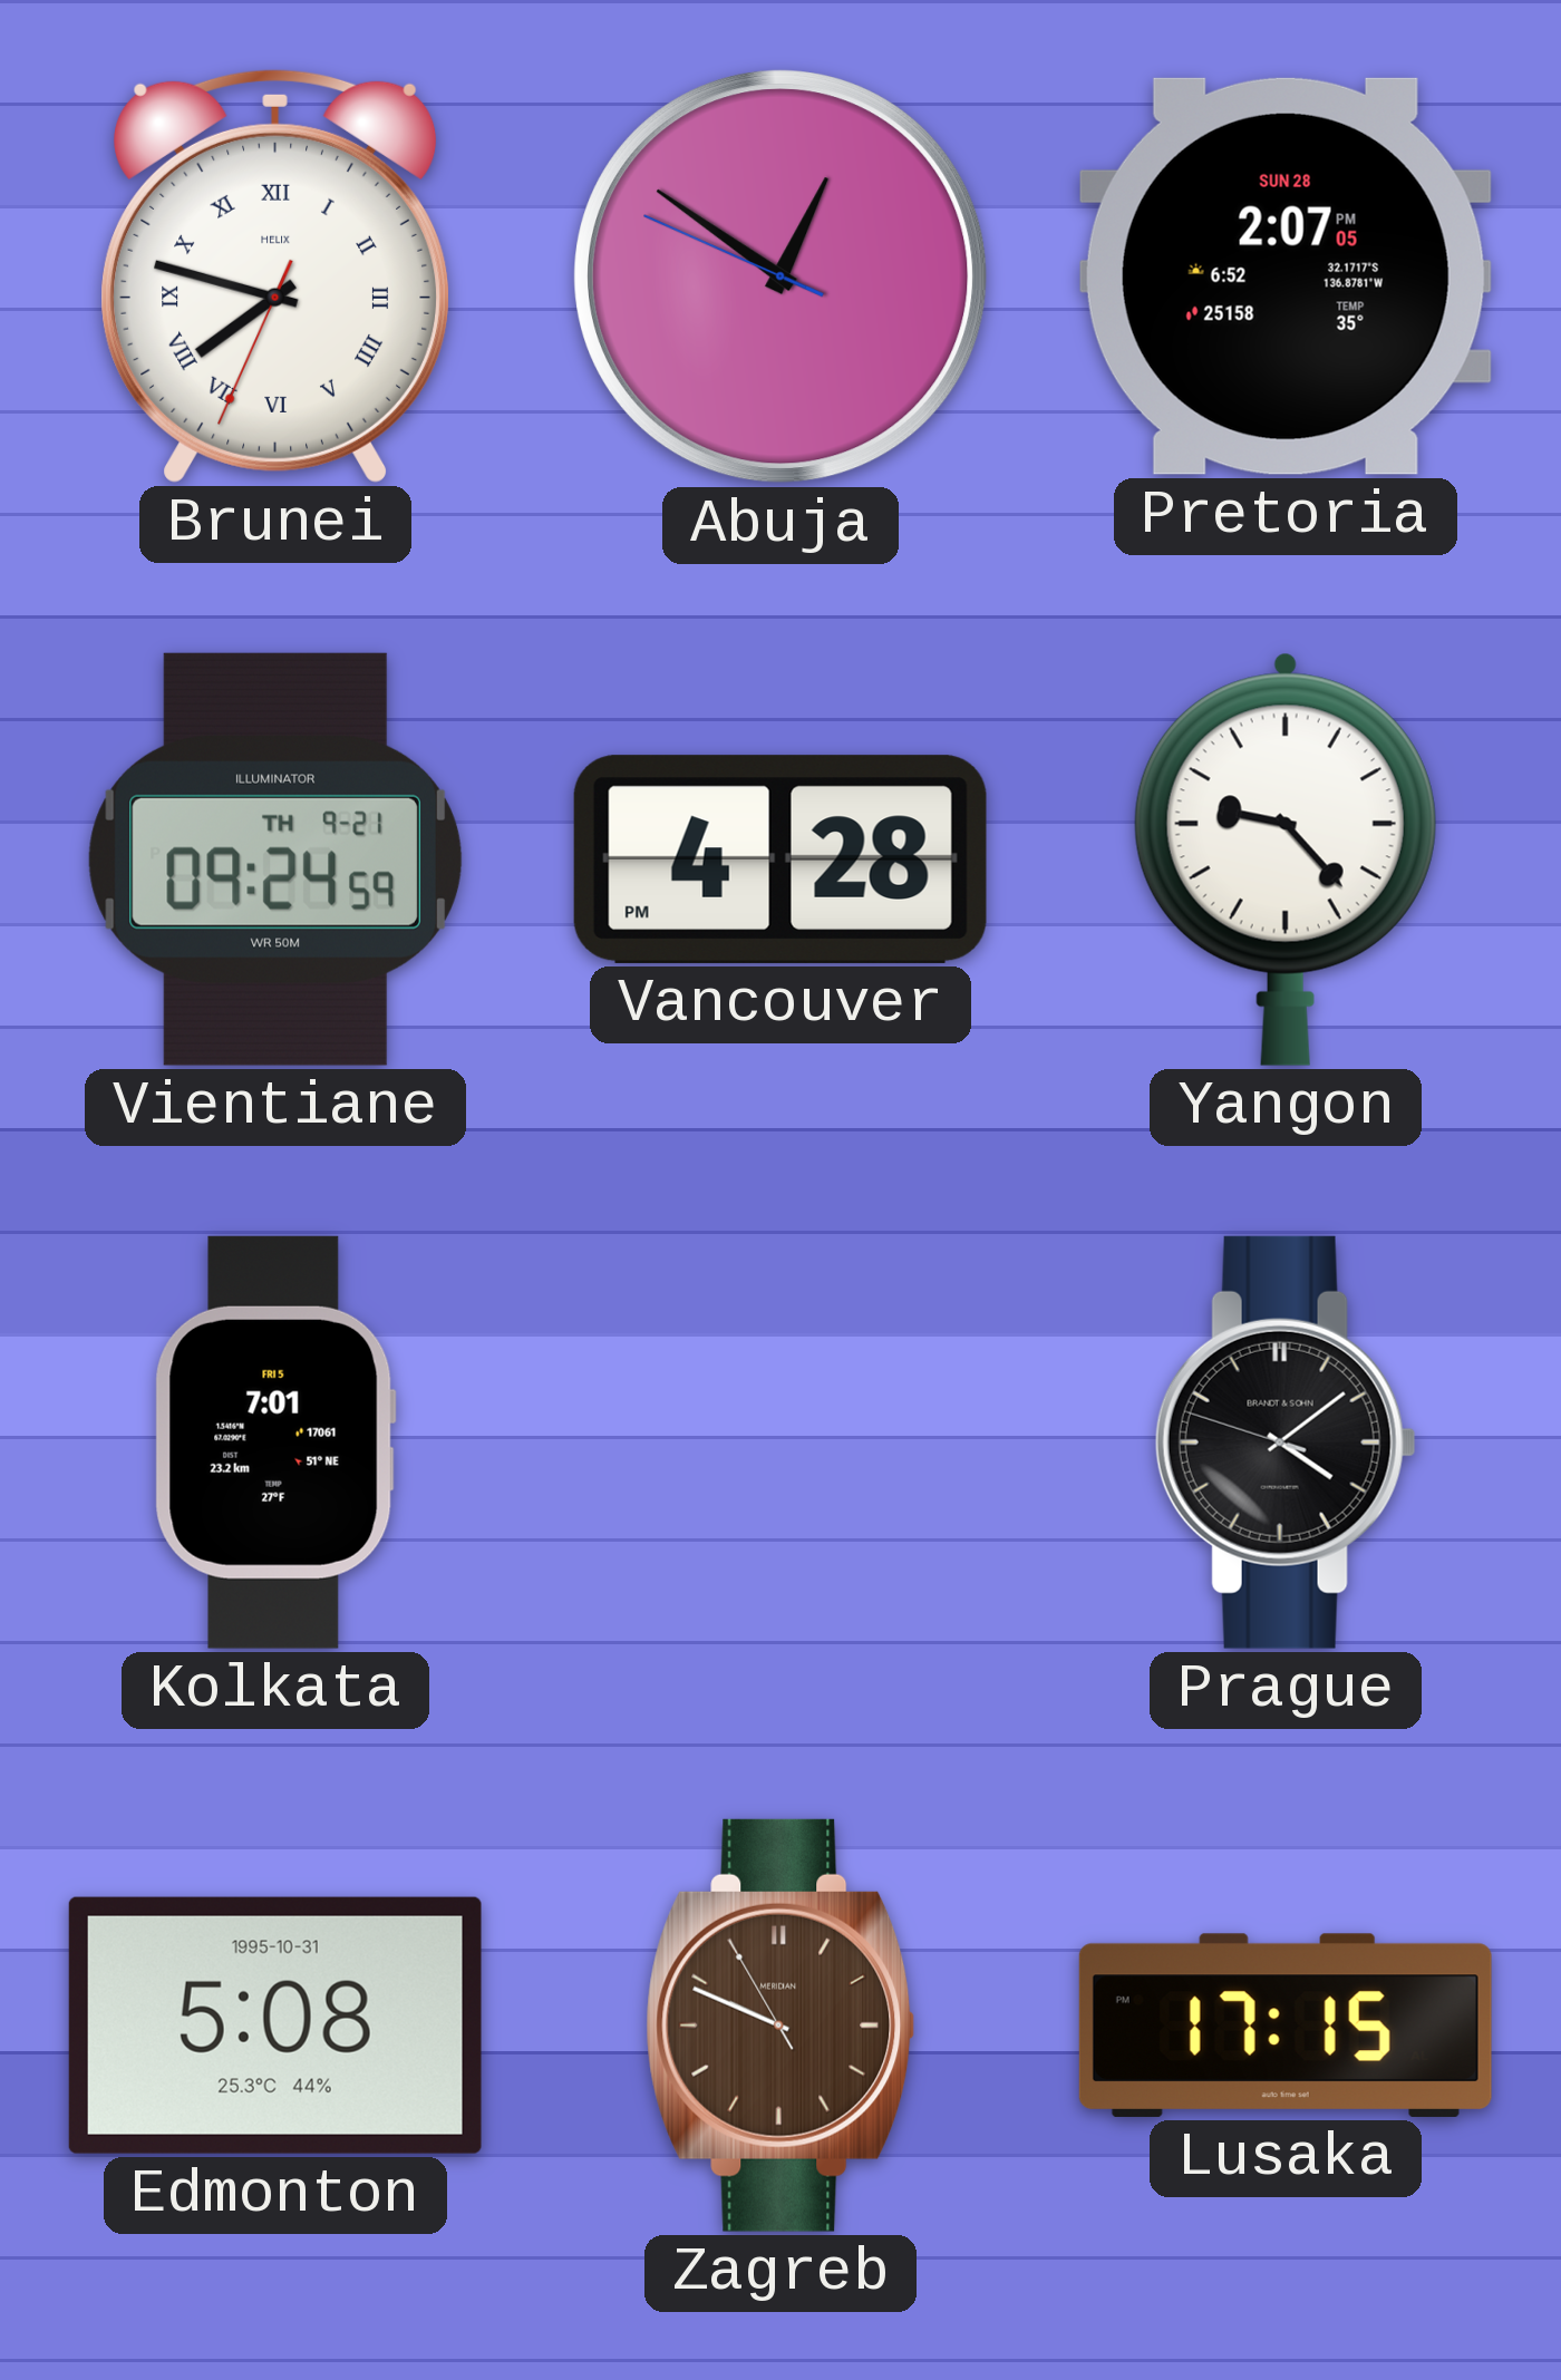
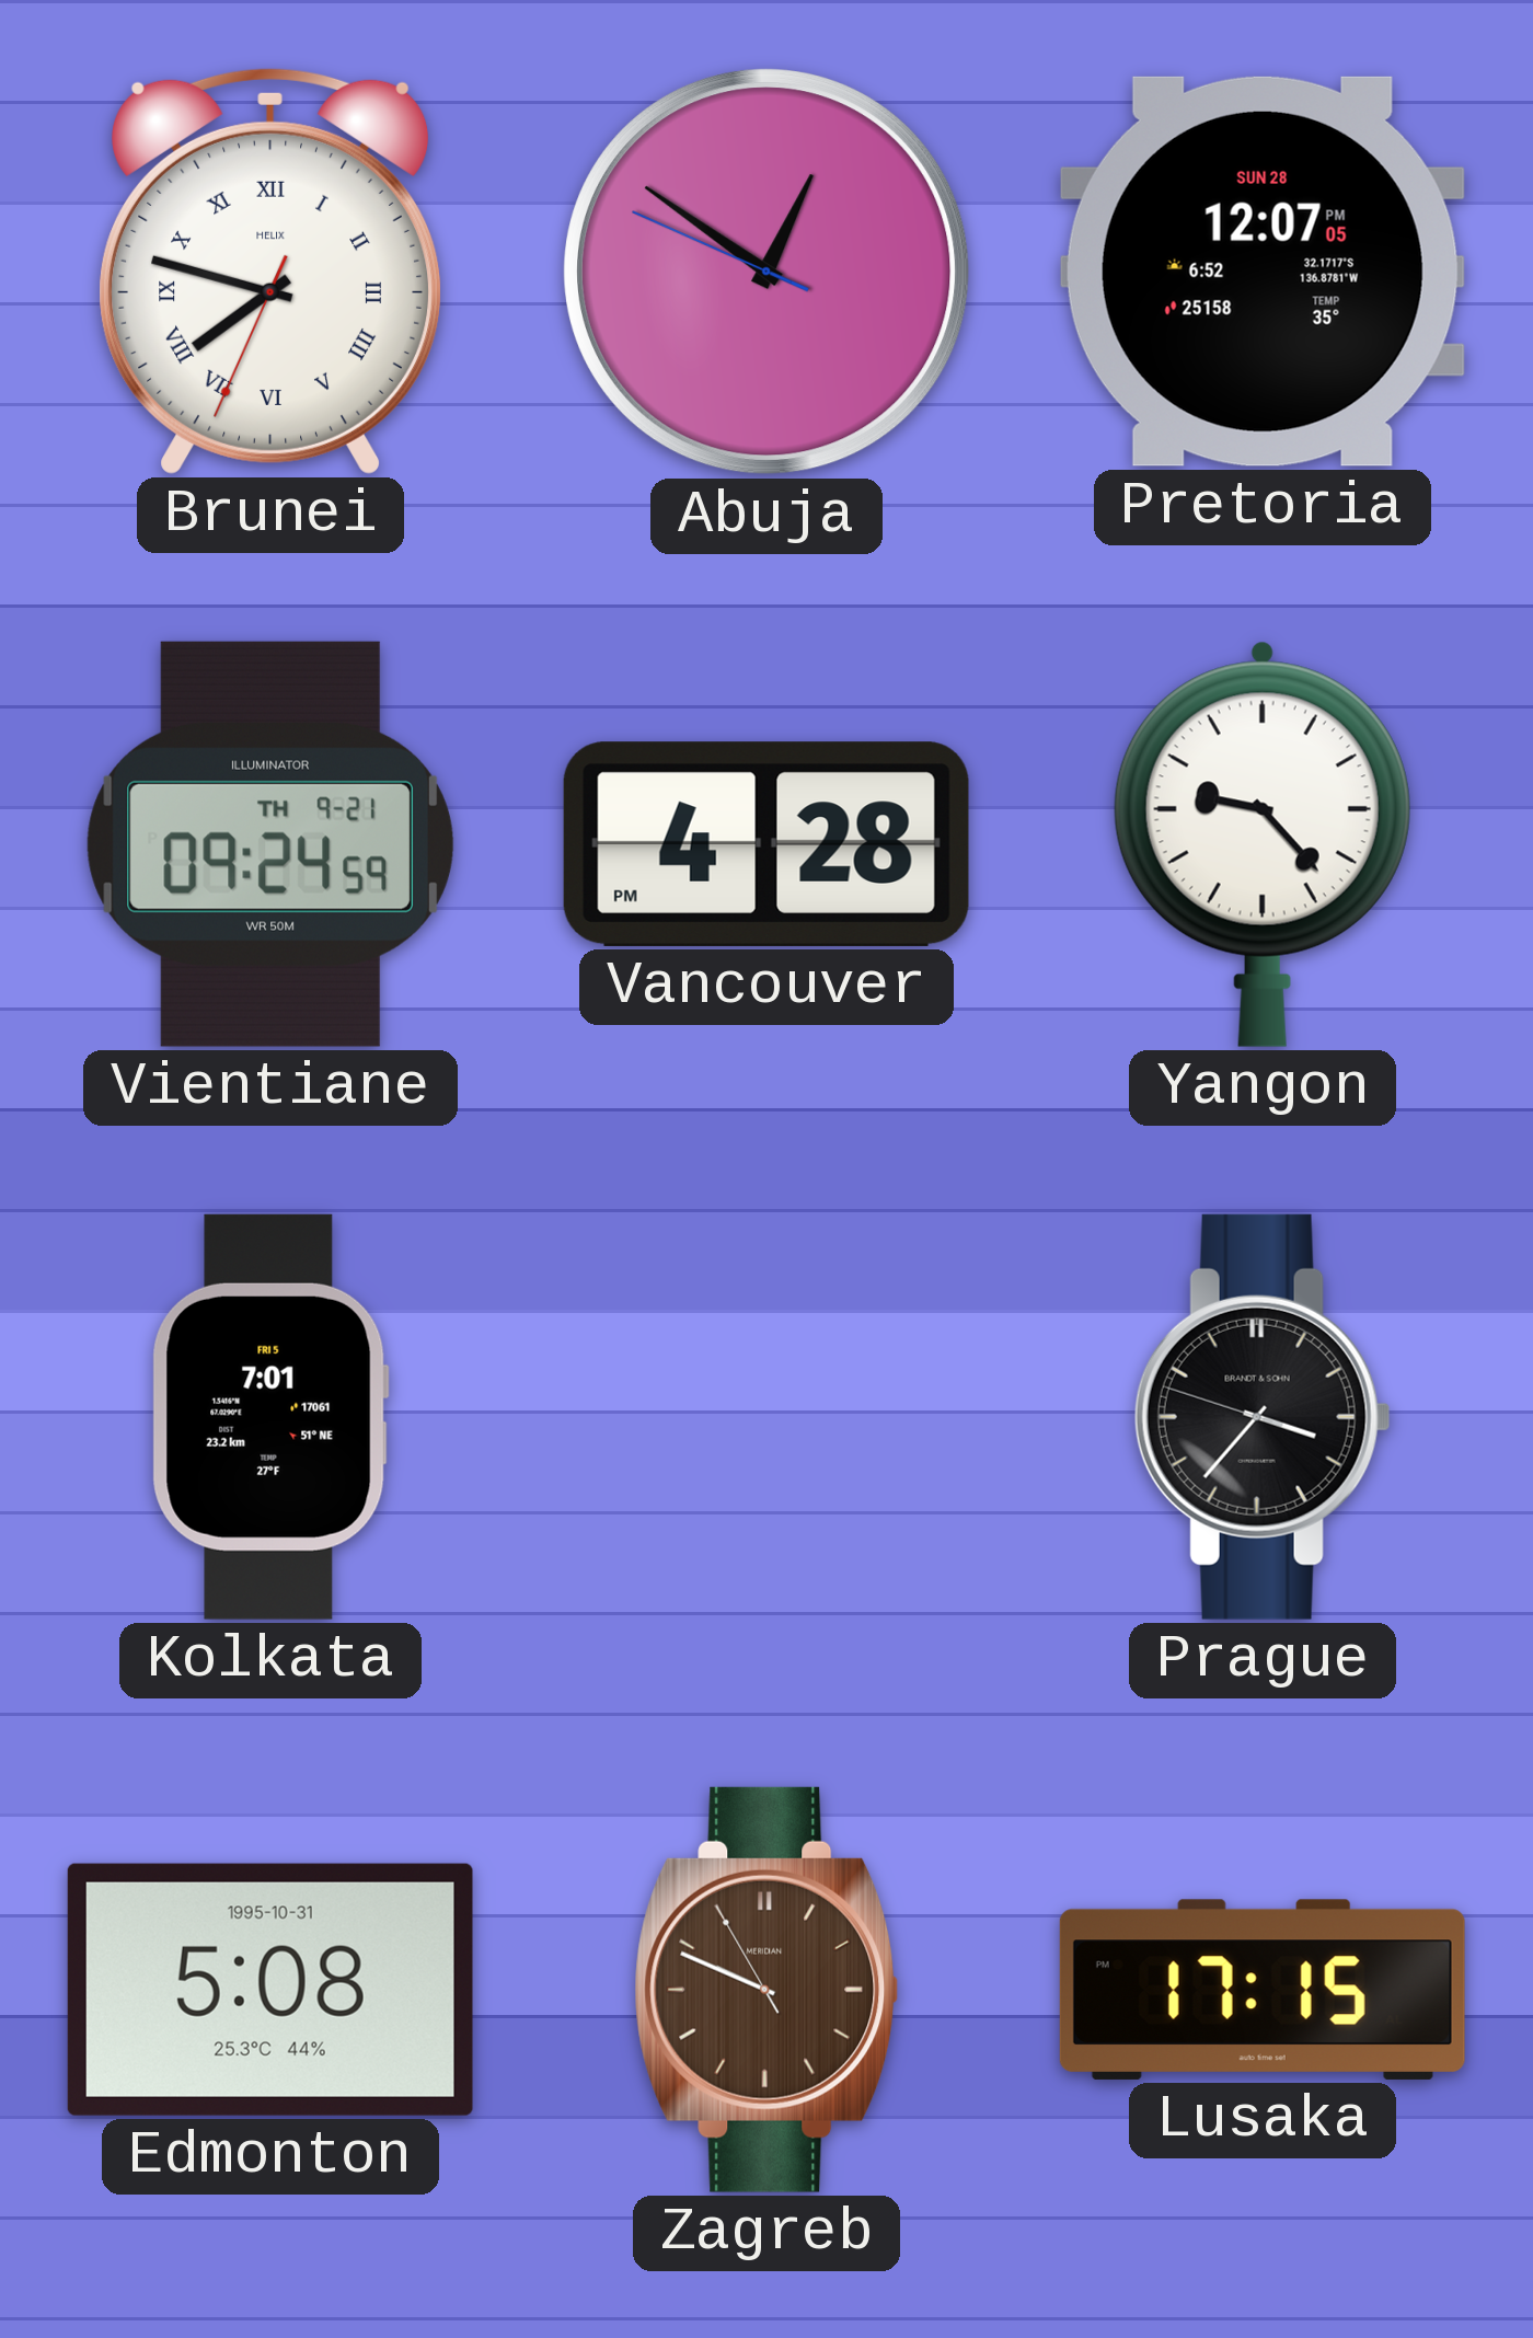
Pretoria: 2:07 -> 12:07 (1263, 272)
Prague: 4:08 -> 3:36 (1263, 1417)
